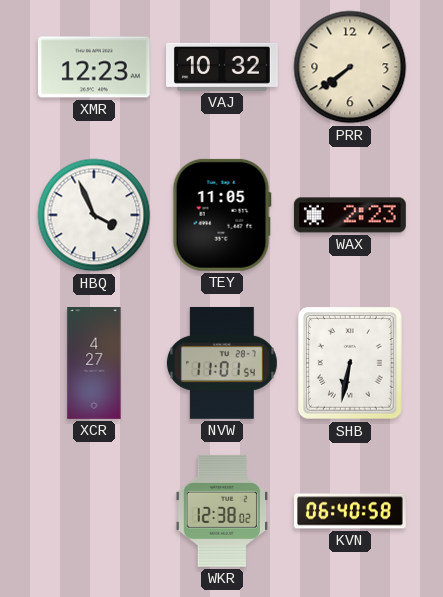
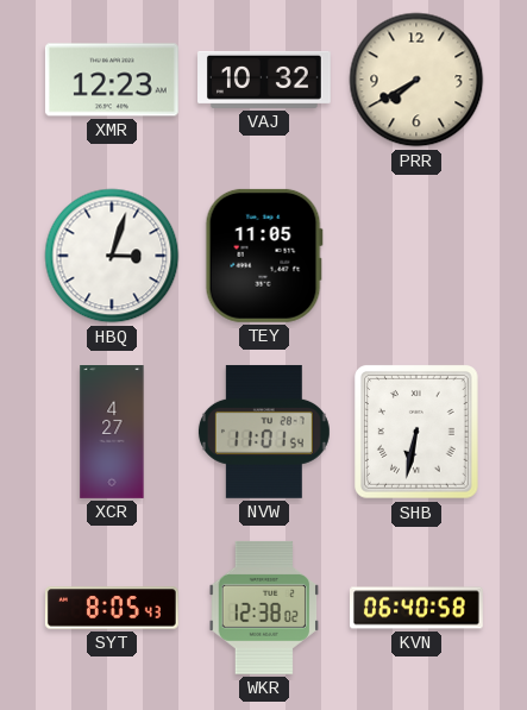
PRR: 7:39 -> 7:40 (416, 80)
HBQ: 3:56 -> 3:03 (112, 256)
WAX: 2:23 -> none (350, 215)
SYT: none -> 8:05 (112, 608)
